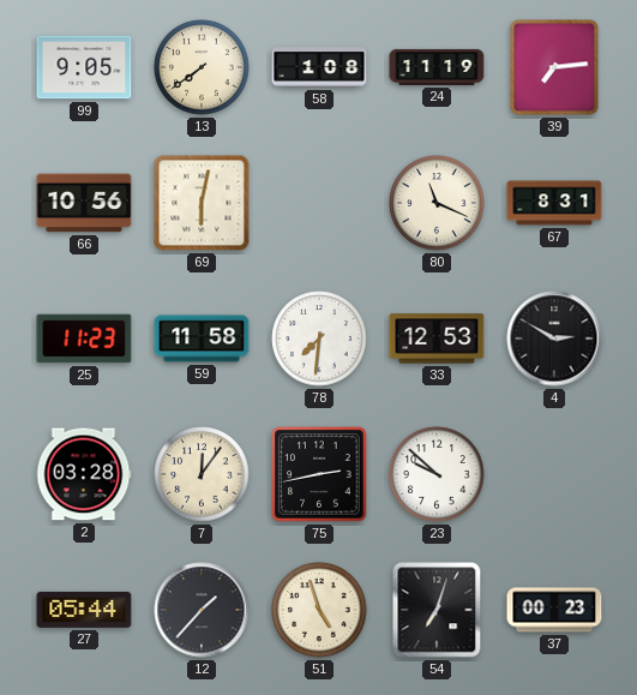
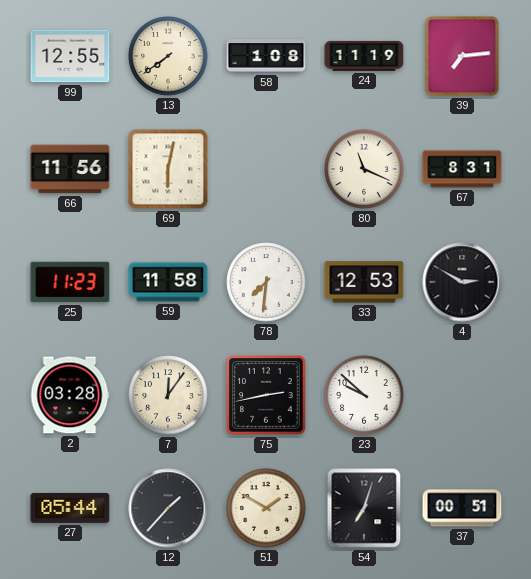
99: 9:05 -> 12:55 (70, 56)
66: 10:56 -> 11:56 (70, 169)
51: 4:57 -> 1:50 (266, 508)
37: 00:23 -> 00:51 (462, 508)
